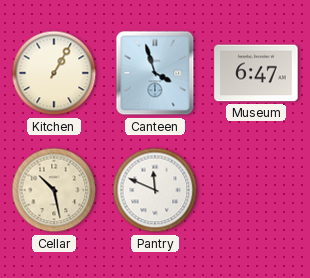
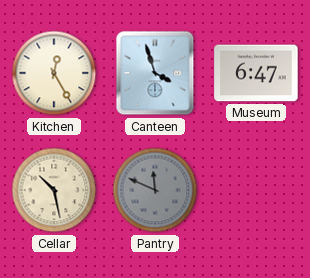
Kitchen: 1:05 -> 12:25 (54, 73)
Pantry dial: white -> grey (155, 190)
